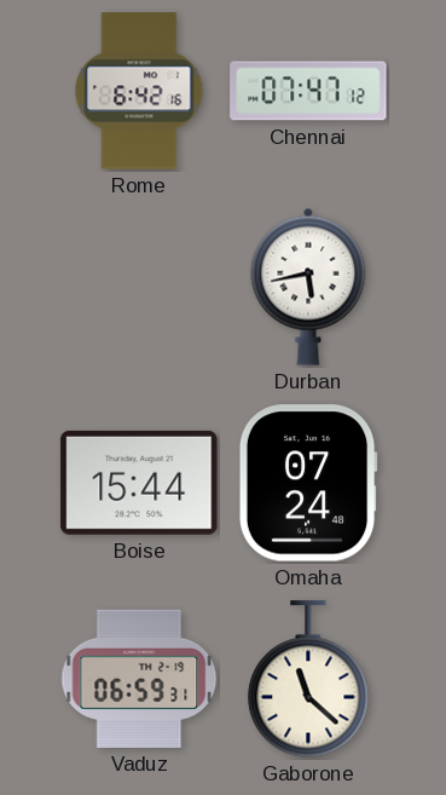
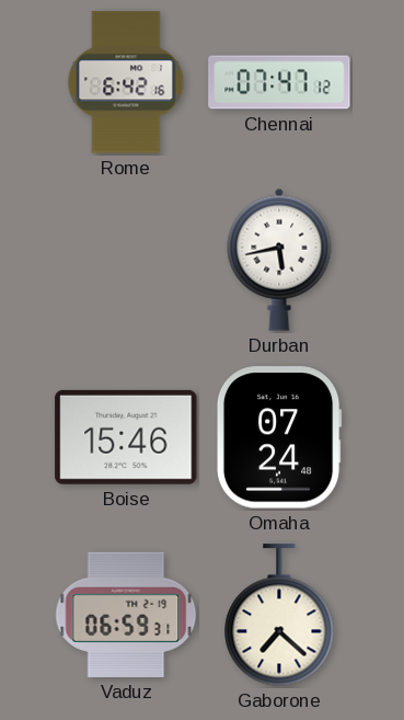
Boise: 15:44 -> 15:46 (126, 437)
Gaborone: 11:22 -> 7:22 (279, 615)
